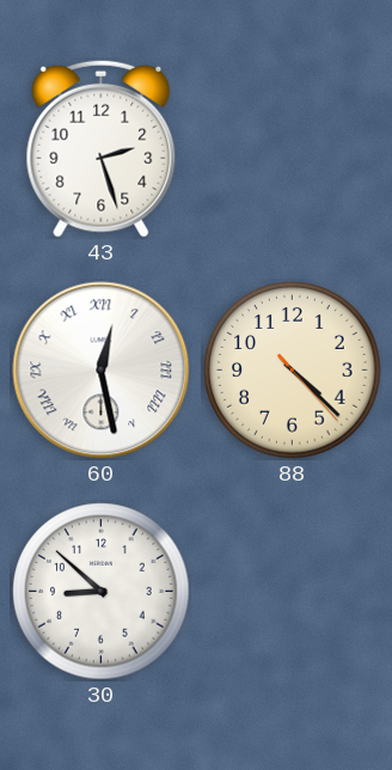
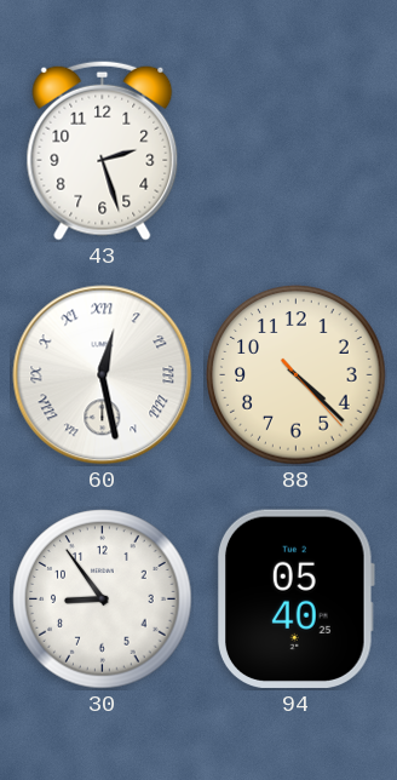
30: 8:52 -> 8:54 (103, 600)
94: none -> 05:40 (295, 598)
